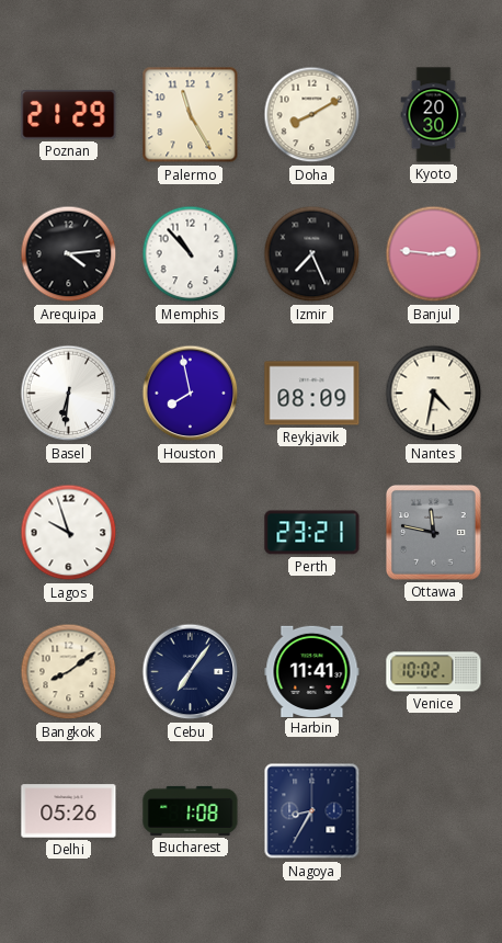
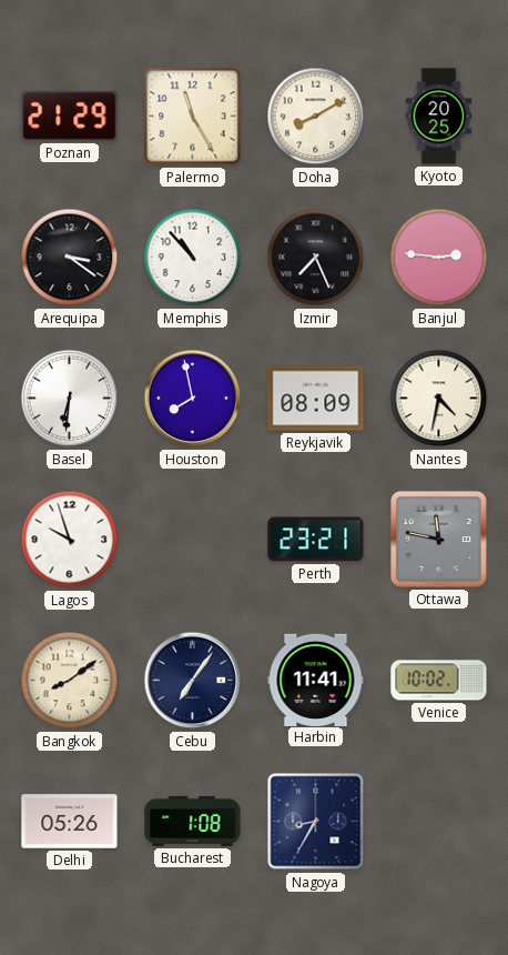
Kyoto: 20:30 -> 20:25 (439, 117)
Arequipa: 4:14 -> 3:21 (70, 258)
